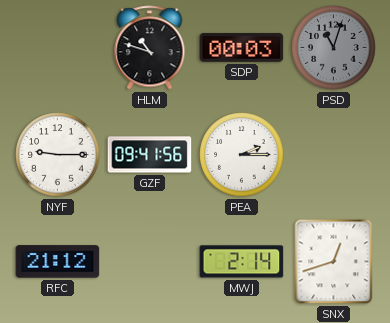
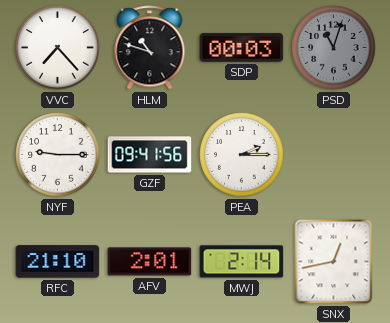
VVC: none -> 7:23 (58, 48)
RFC: 21:12 -> 21:10 (58, 262)
AFV: none -> 2:01 (150, 262)
SNX: 12:42 -> 12:43 (334, 262)
